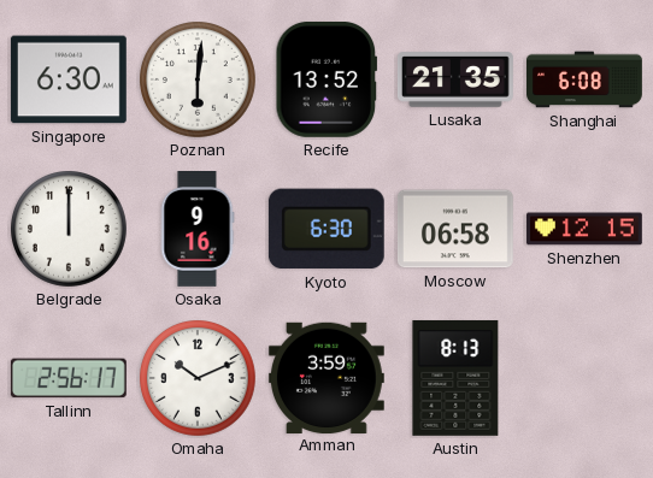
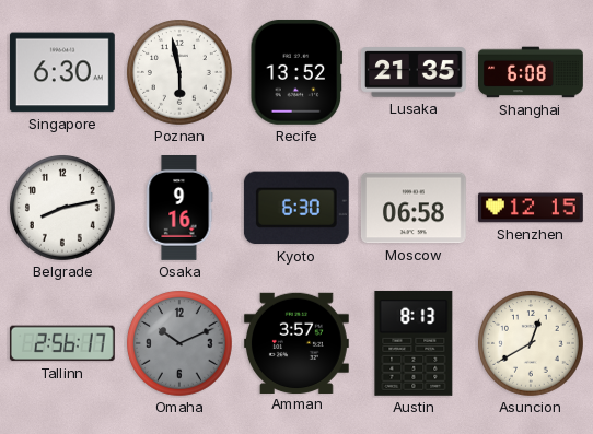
Poznan: 6:01 -> 5:58 (181, 73)
Belgrade: 12:00 -> 8:13 (63, 209)
Omaha dial: white -> grey (181, 344)
Amman: 3:59 -> 3:57 (296, 342)
Asuncion: none -> 12:40 (532, 344)
